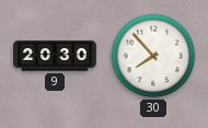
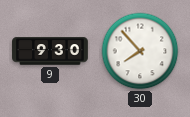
9: 20:30 -> 9:30 (50, 51)
